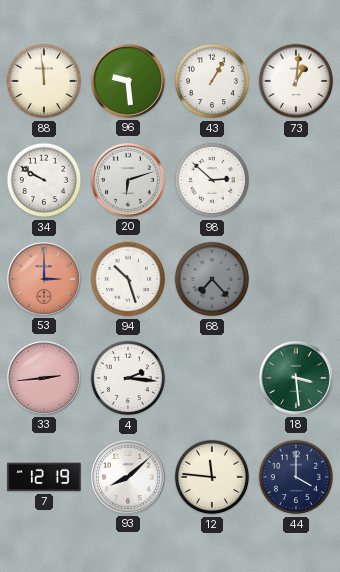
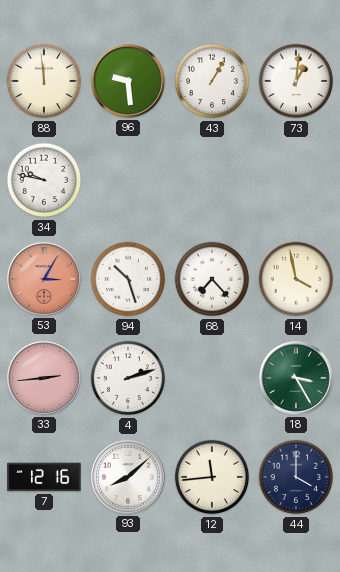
34: 9:50 -> 9:47 (44, 180)
20: 6:12 -> none (128, 180)
98: 2:52 -> none (212, 180)
53: 3:00 -> 3:05 (44, 279)
68 dial: grey -> white (212, 279)
14: none -> 3:58 (296, 279)
4: 2:16 -> 2:12 (128, 378)
18: 3:29 -> 3:25 (296, 378)
7: 12:19 -> 12:16 (44, 477)
12: 11:46 -> 11:44 (212, 477)
